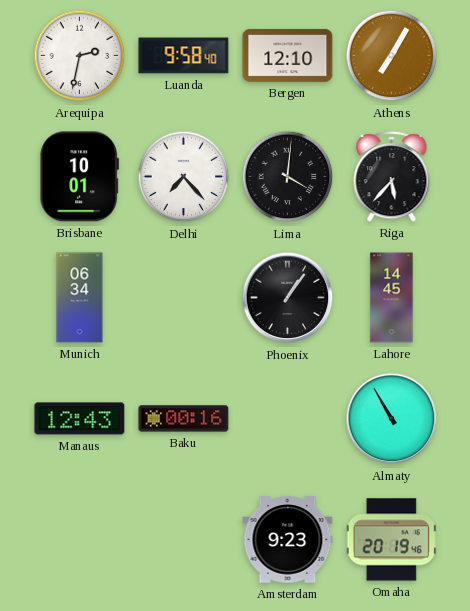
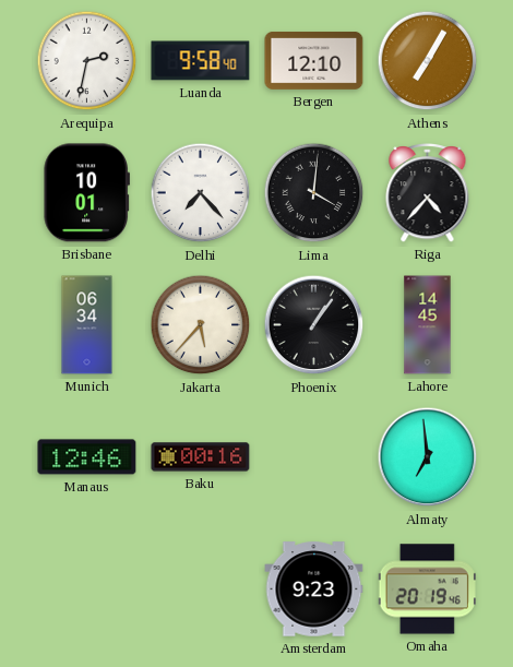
Riga: 5:37 -> 4:37 (428, 193)
Jakarta: none -> 5:37 (201, 325)
Manaus: 12:43 -> 12:46 (87, 457)
Almaty: 10:55 -> 6:59 (428, 457)
